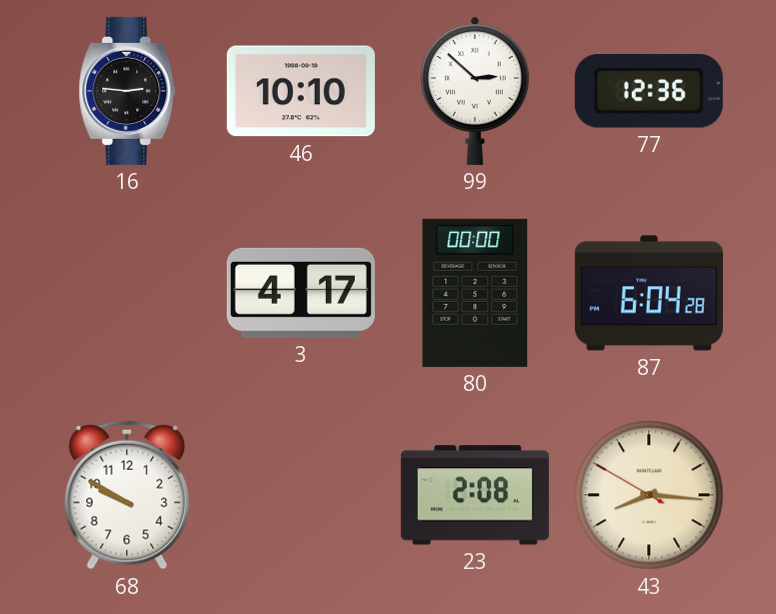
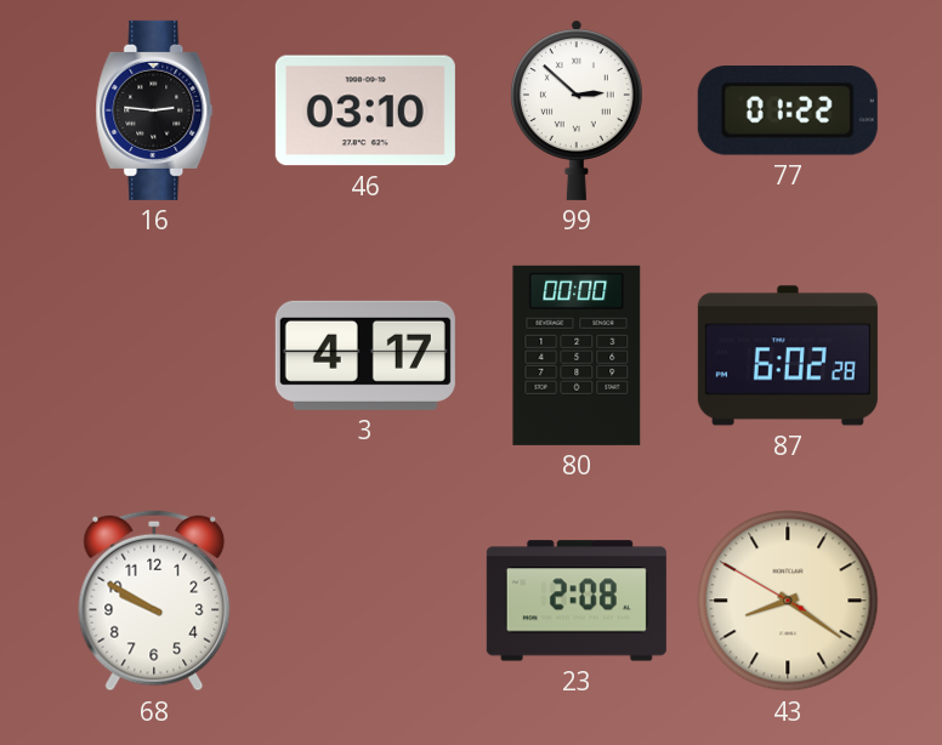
46: 10:10 -> 03:10 (365, 110)
77: 12:36 -> 01:22 (788, 112)
87: 6:04 -> 6:02 (788, 356)
43: 8:15 -> 8:20 (788, 601)
